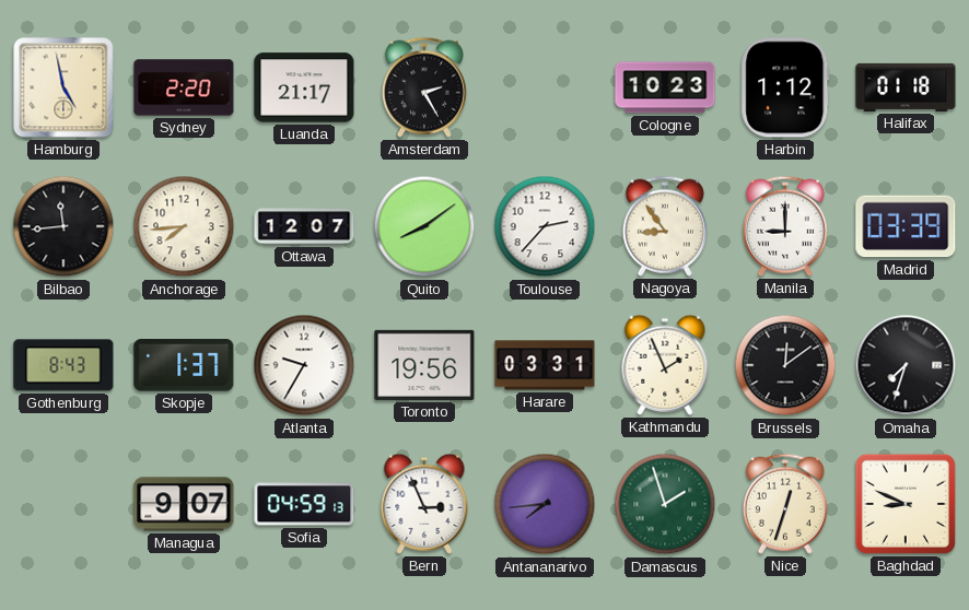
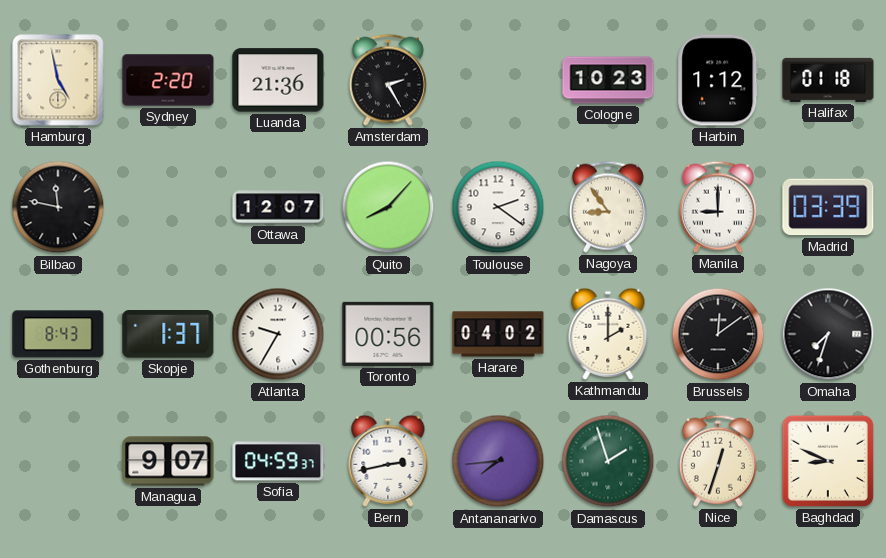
Luanda: 21:17 -> 21:36 (278, 80)
Bilbao: 11:44 -> 11:47 (58, 207)
Anchorage: 7:44 -> none (184, 226)
Quito: 8:09 -> 8:07 (388, 207)
Toulouse: 2:37 -> 2:21 (498, 207)
Toronto: 19:56 -> 00:56 (388, 334)
Harare: 03:31 -> 04:02 (498, 334)
Kathmandu: 1:56 -> 2:00 (608, 334)
Sofia: 04:59:13 -> 04:59:37 (278, 461)
Bern: 2:56 -> 2:43 (388, 461)
